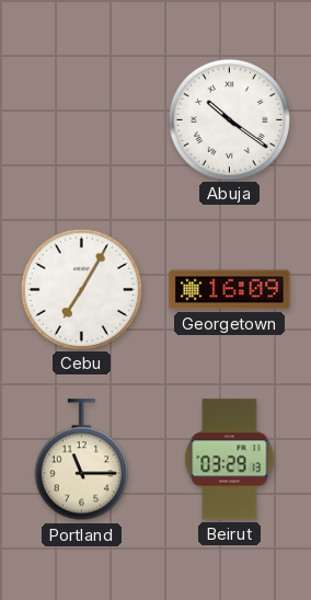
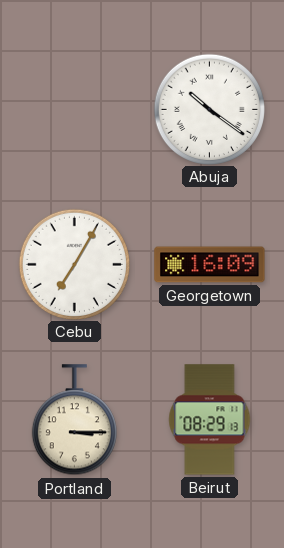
Portland: 11:15 -> 3:15 (74, 420)
Beirut: 03:29 -> 08:29 (210, 420)
